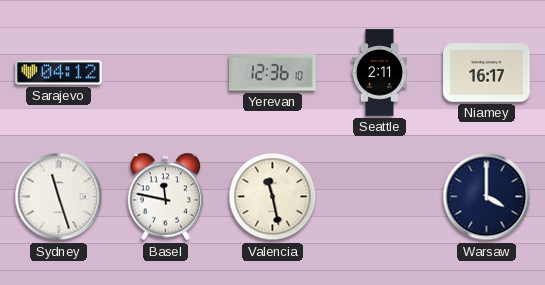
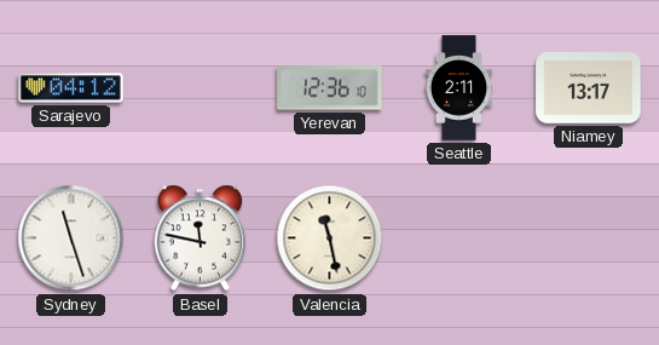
Niamey: 16:17 -> 13:17 (589, 88)
Warsaw: 4:00 -> none (487, 197)
